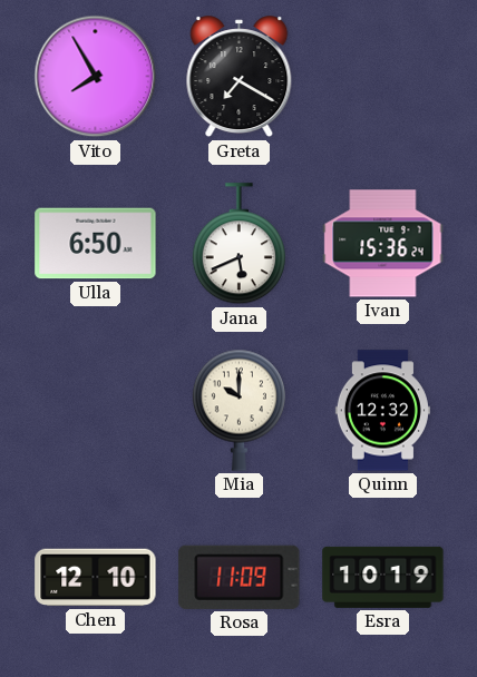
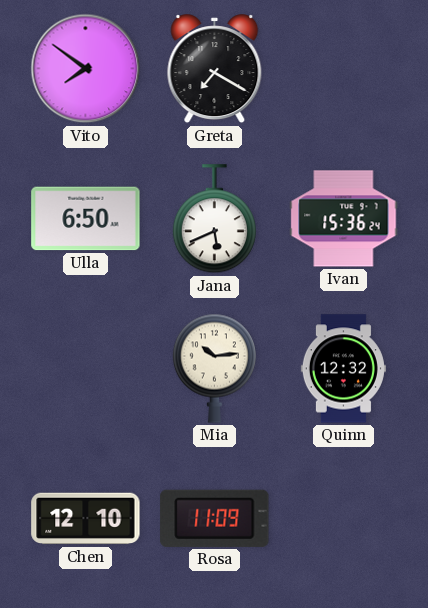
Vito: 7:55 -> 7:51 (86, 69)
Mia: 10:00 -> 10:14 (214, 368)
Esra: 10:19 -> none (383, 577)
